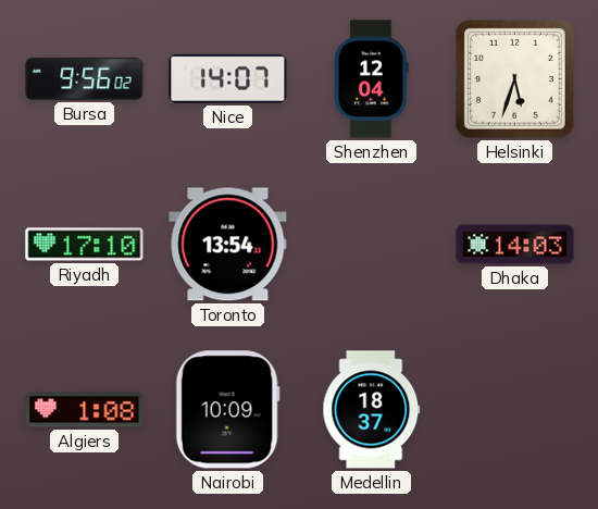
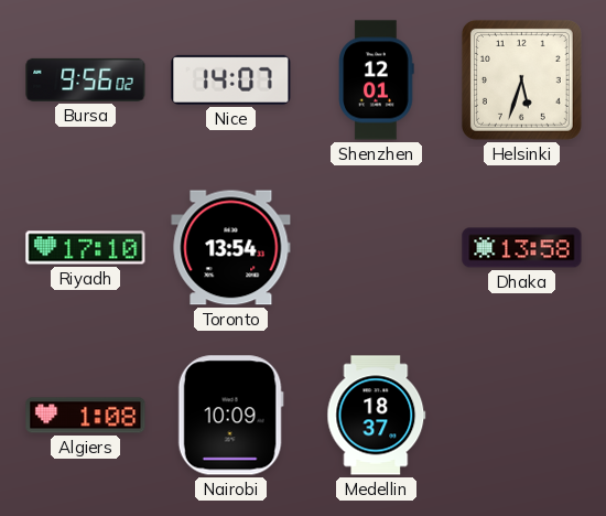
Shenzhen: 12:04 -> 12:01 (377, 80)
Dhaka: 14:03 -> 13:58 (522, 248)
